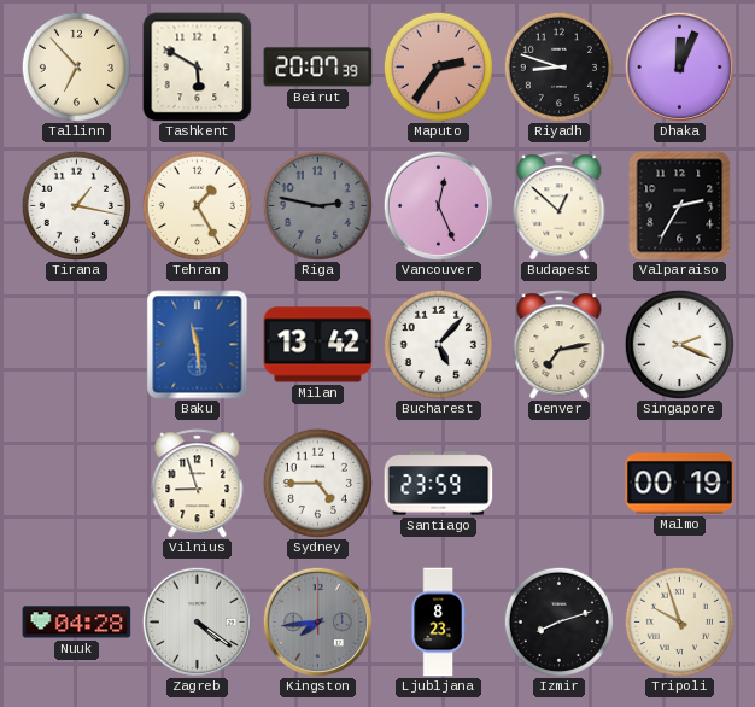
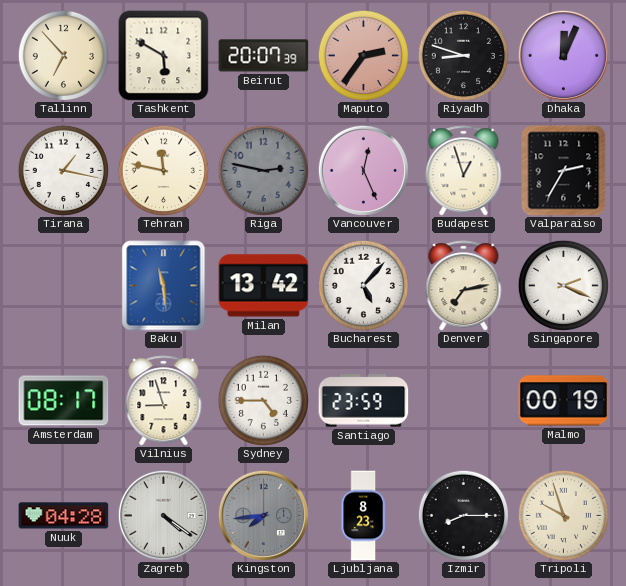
Tehran: 1:25 -> 11:47 (163, 170)
Budapest: 12:52 -> 12:57 (464, 171)
Amsterdam: none -> 08:17 (64, 401)
Izmir: 8:12 -> 8:15 (463, 515)
